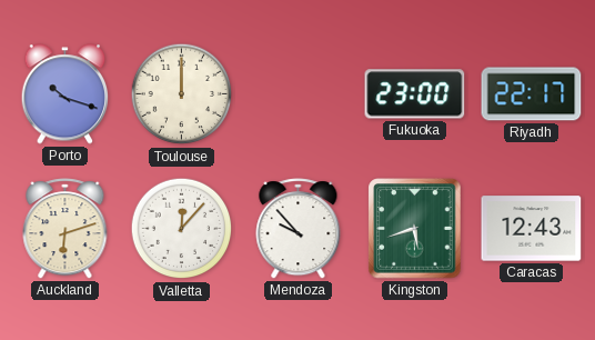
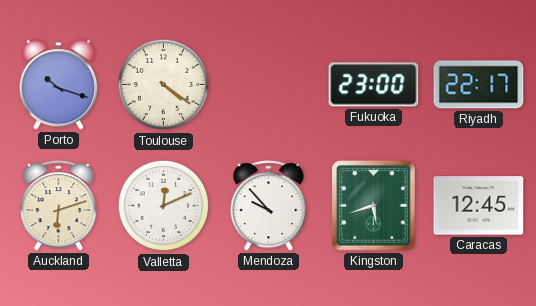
Toulouse: 12:00 -> 4:21 (164, 85)
Valletta: 12:07 -> 12:11 (164, 206)
Caracas: 12:43 -> 12:45 (479, 206)
